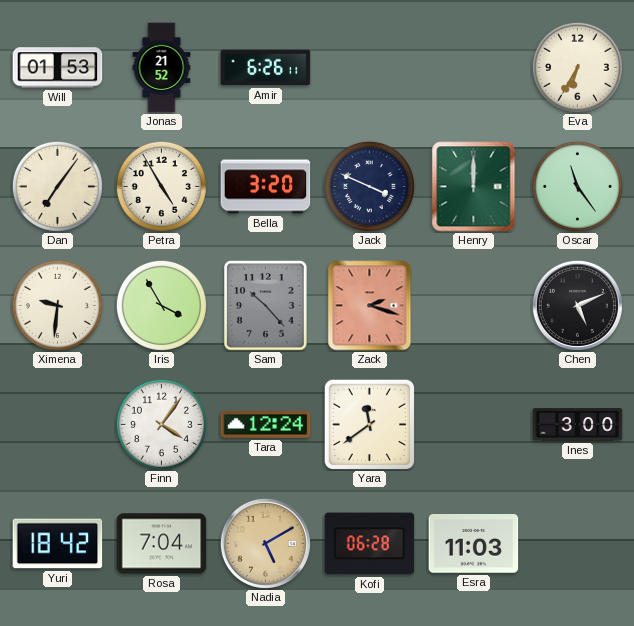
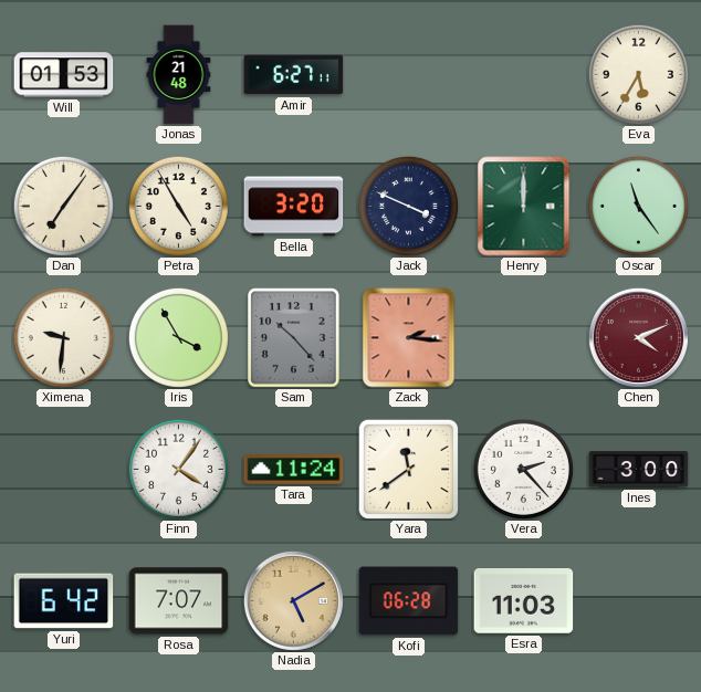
Jonas: 21:52 -> 21:48 (179, 75)
Amir: 6:26 -> 6:27 (294, 75)
Eva: 6:35 -> 5:35 (638, 74)
Zack: 2:18 -> 2:16 (409, 338)
Chen: 5:11 -> 4:11 (638, 337)
Chen dial: black -> burgundy (638, 337)
Tara: 12:24 -> 11:24 (294, 470)
Vera: none -> 2:23 (523, 469)
Yuri: 18:42 -> 6:42 (64, 601)
Rosa: 7:04 -> 7:07 (179, 601)
